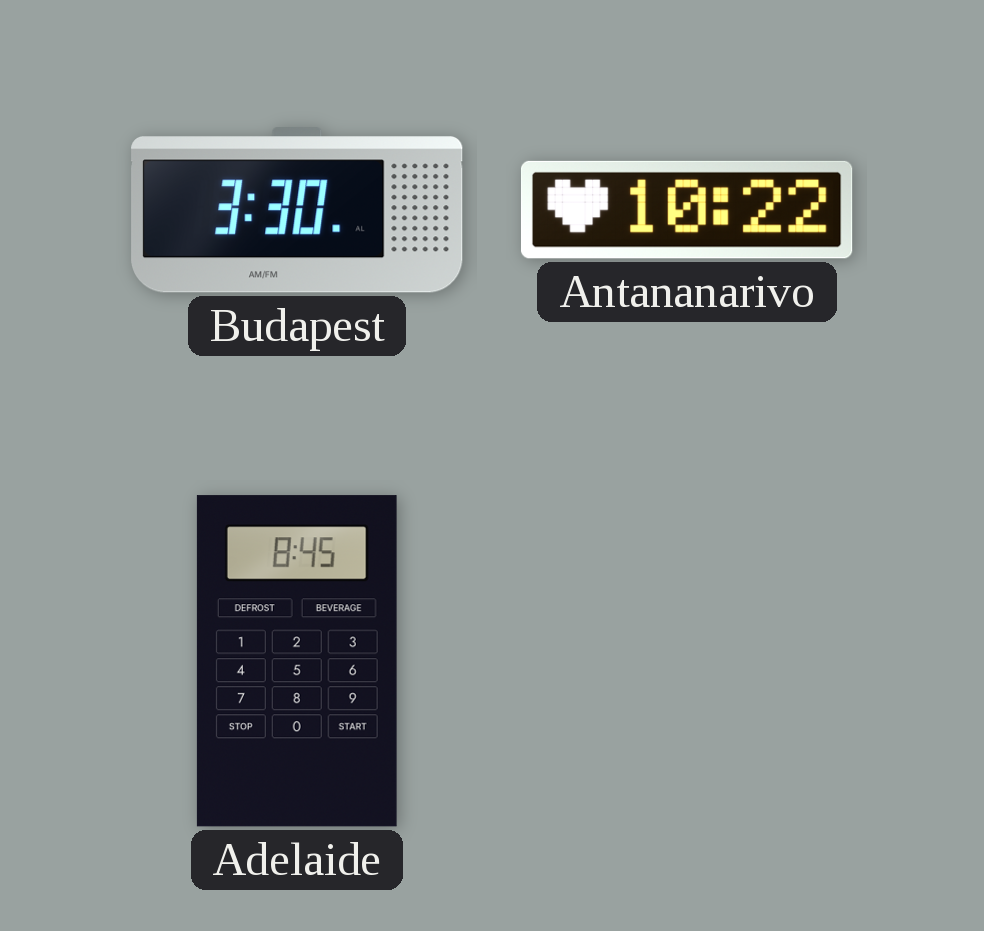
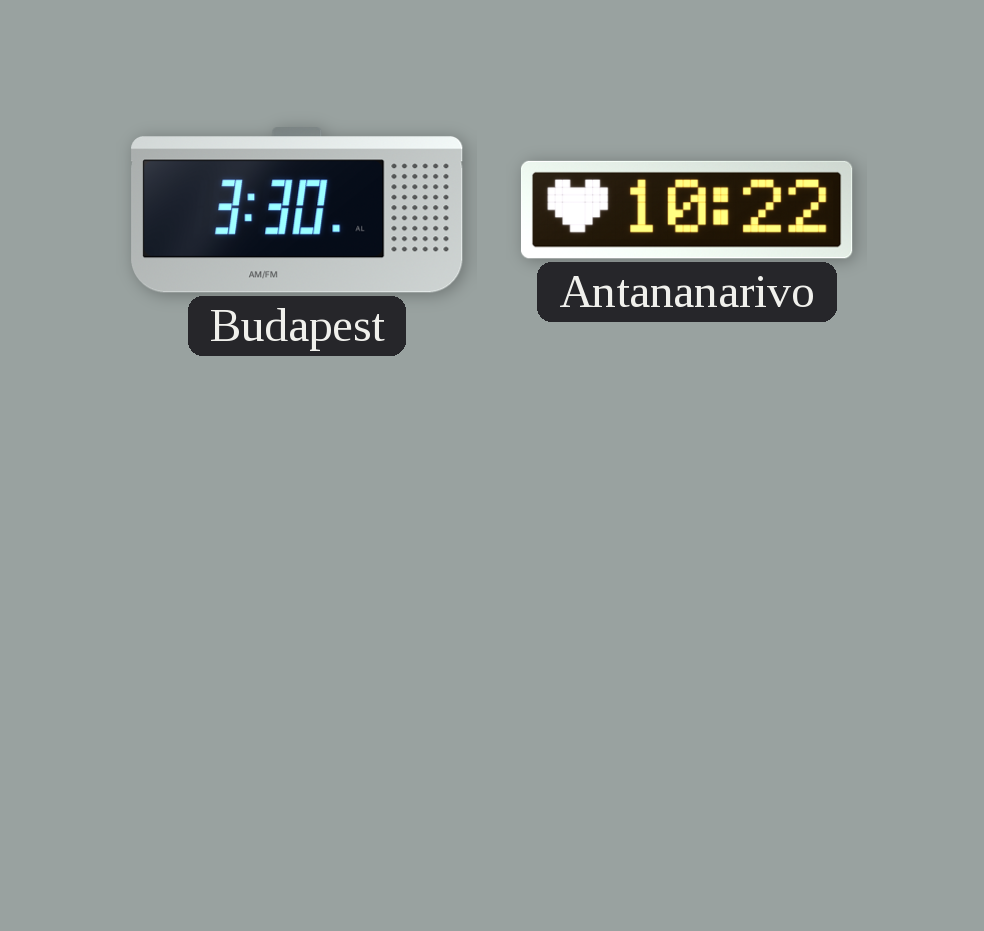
Adelaide: 8:45 -> none (297, 661)
